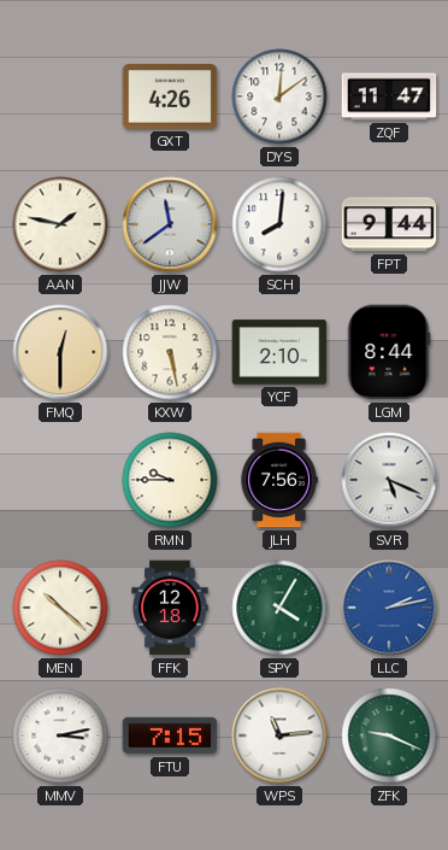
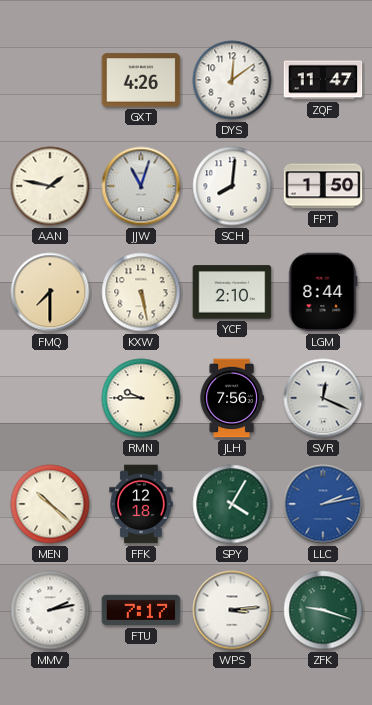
JJW: 11:39 -> 11:03 (141, 186)
FPT: 9:44 -> 1:50 (323, 186)
FMQ: 12:30 -> 7:30 (50, 292)
SVR: 5:19 -> 12:19 (323, 398)
MMV: 3:13 -> 2:13 (50, 610)
FTU: 7:15 -> 7:17 (141, 610)
WPS: 11:14 -> 3:14 (232, 610)
ZFK: 9:19 -> 9:18 (323, 610)
